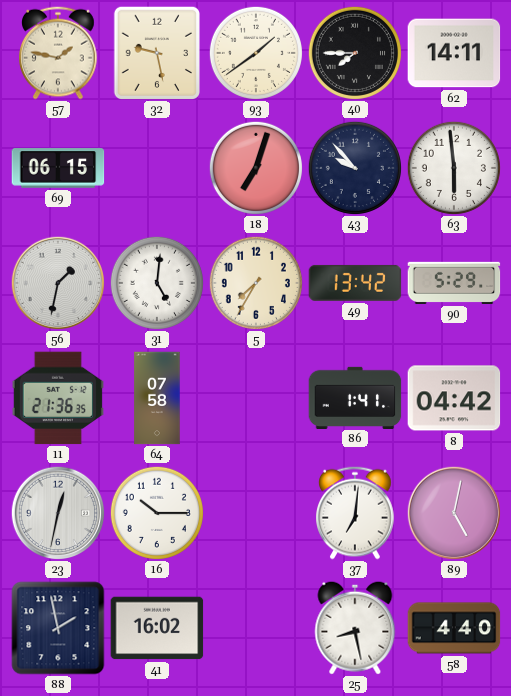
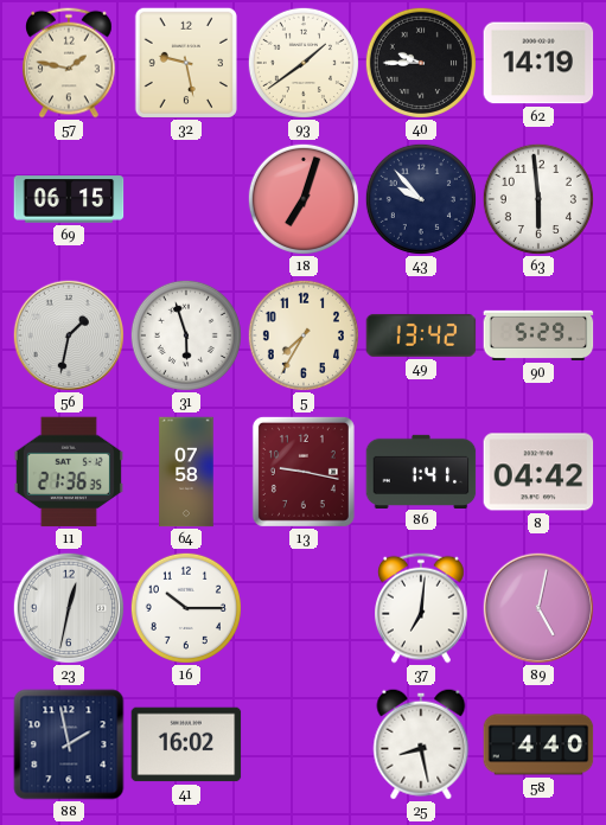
40: 7:45 -> 9:45 (421, 63)
62: 14:11 -> 14:19 (538, 63)
31: 5:01 -> 5:57 (186, 335)
13: none -> 9:17 (304, 472)
